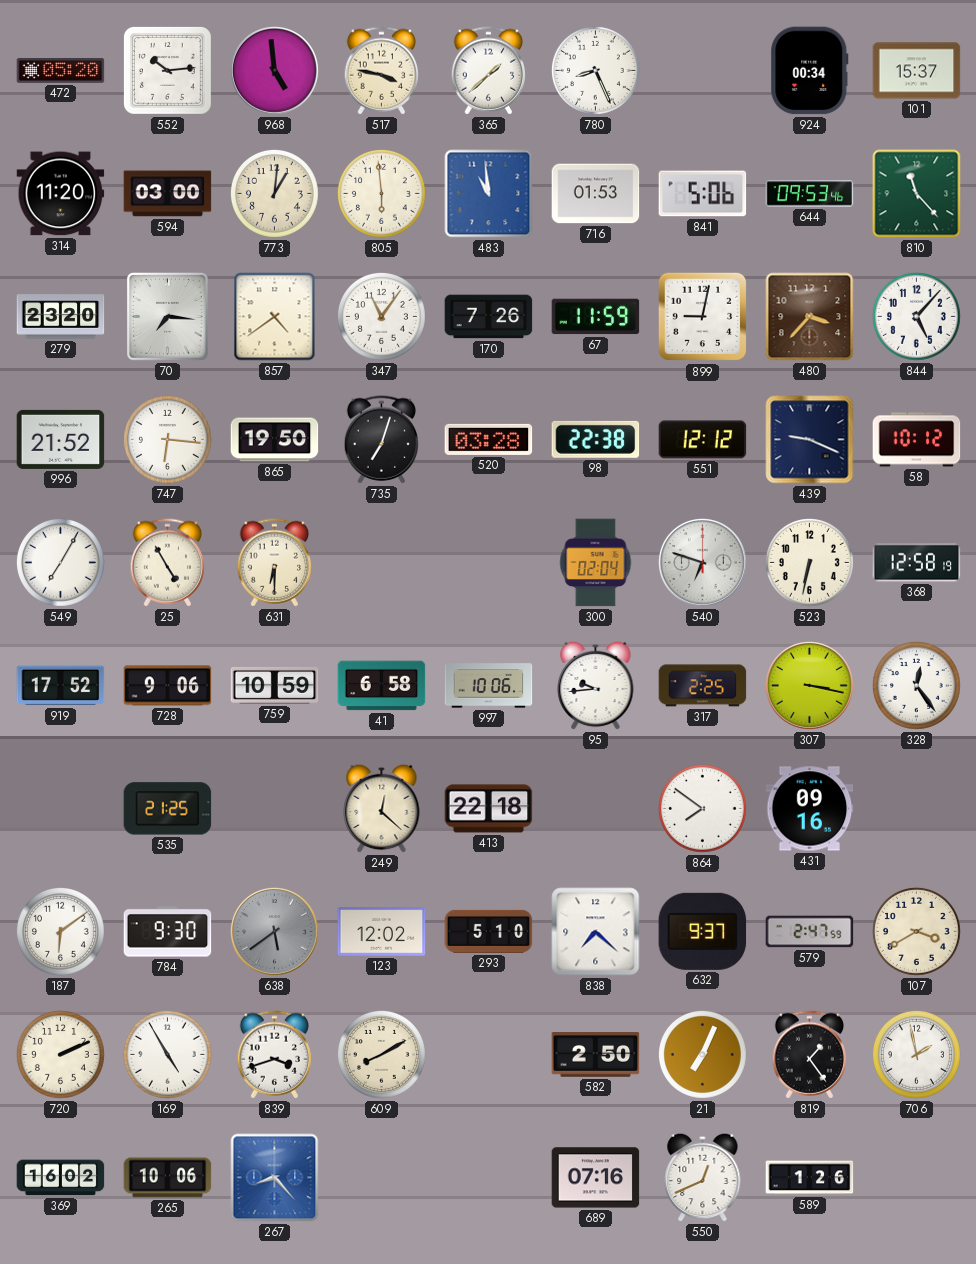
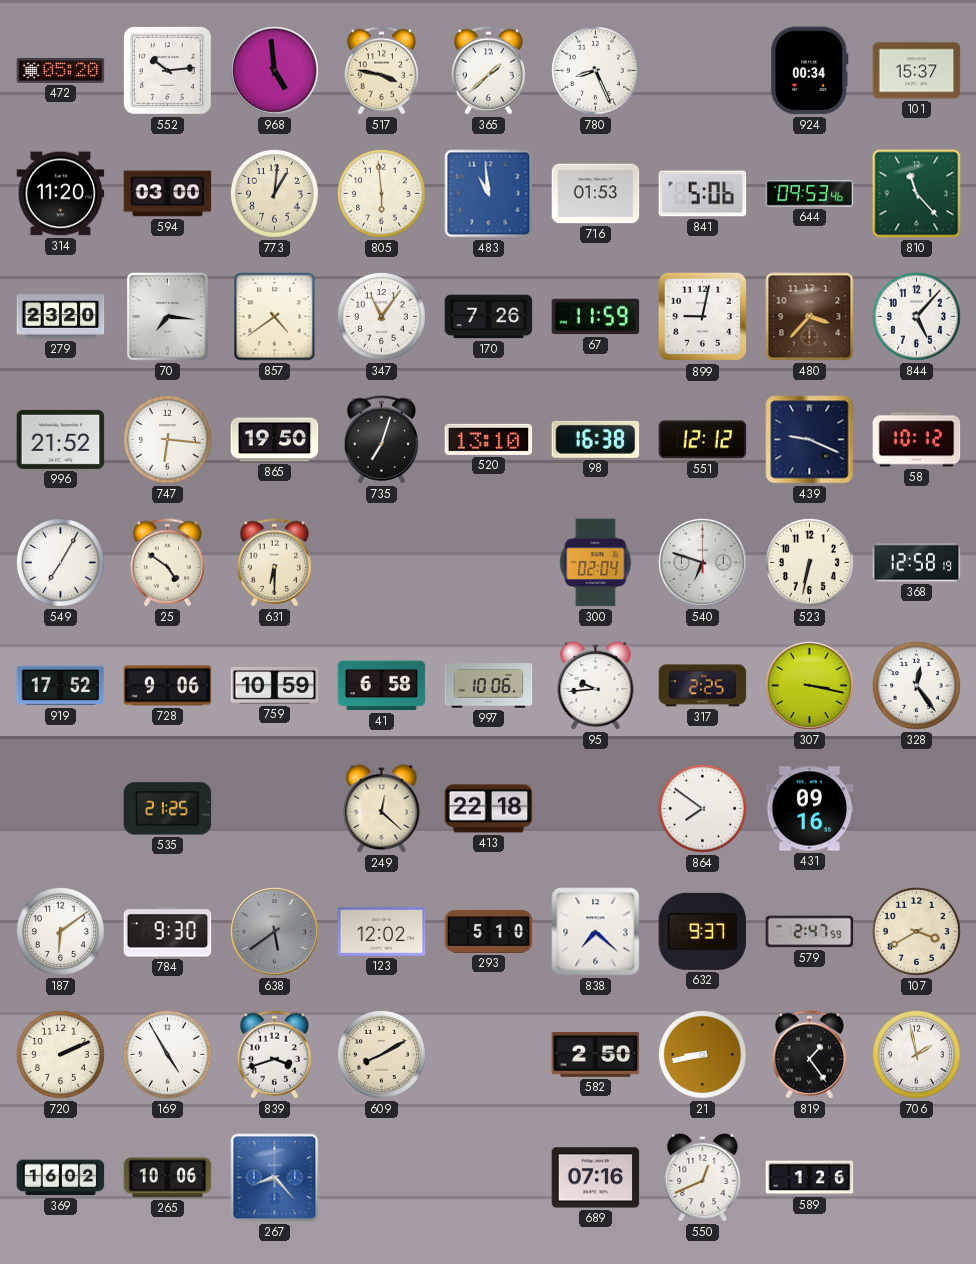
520: 03:28 -> 13:10 (489, 439)
98: 22:38 -> 16:38 (596, 439)
25: 4:55 -> 4:51 (168, 563)
21: 7:04 -> 8:43 (702, 1054)
